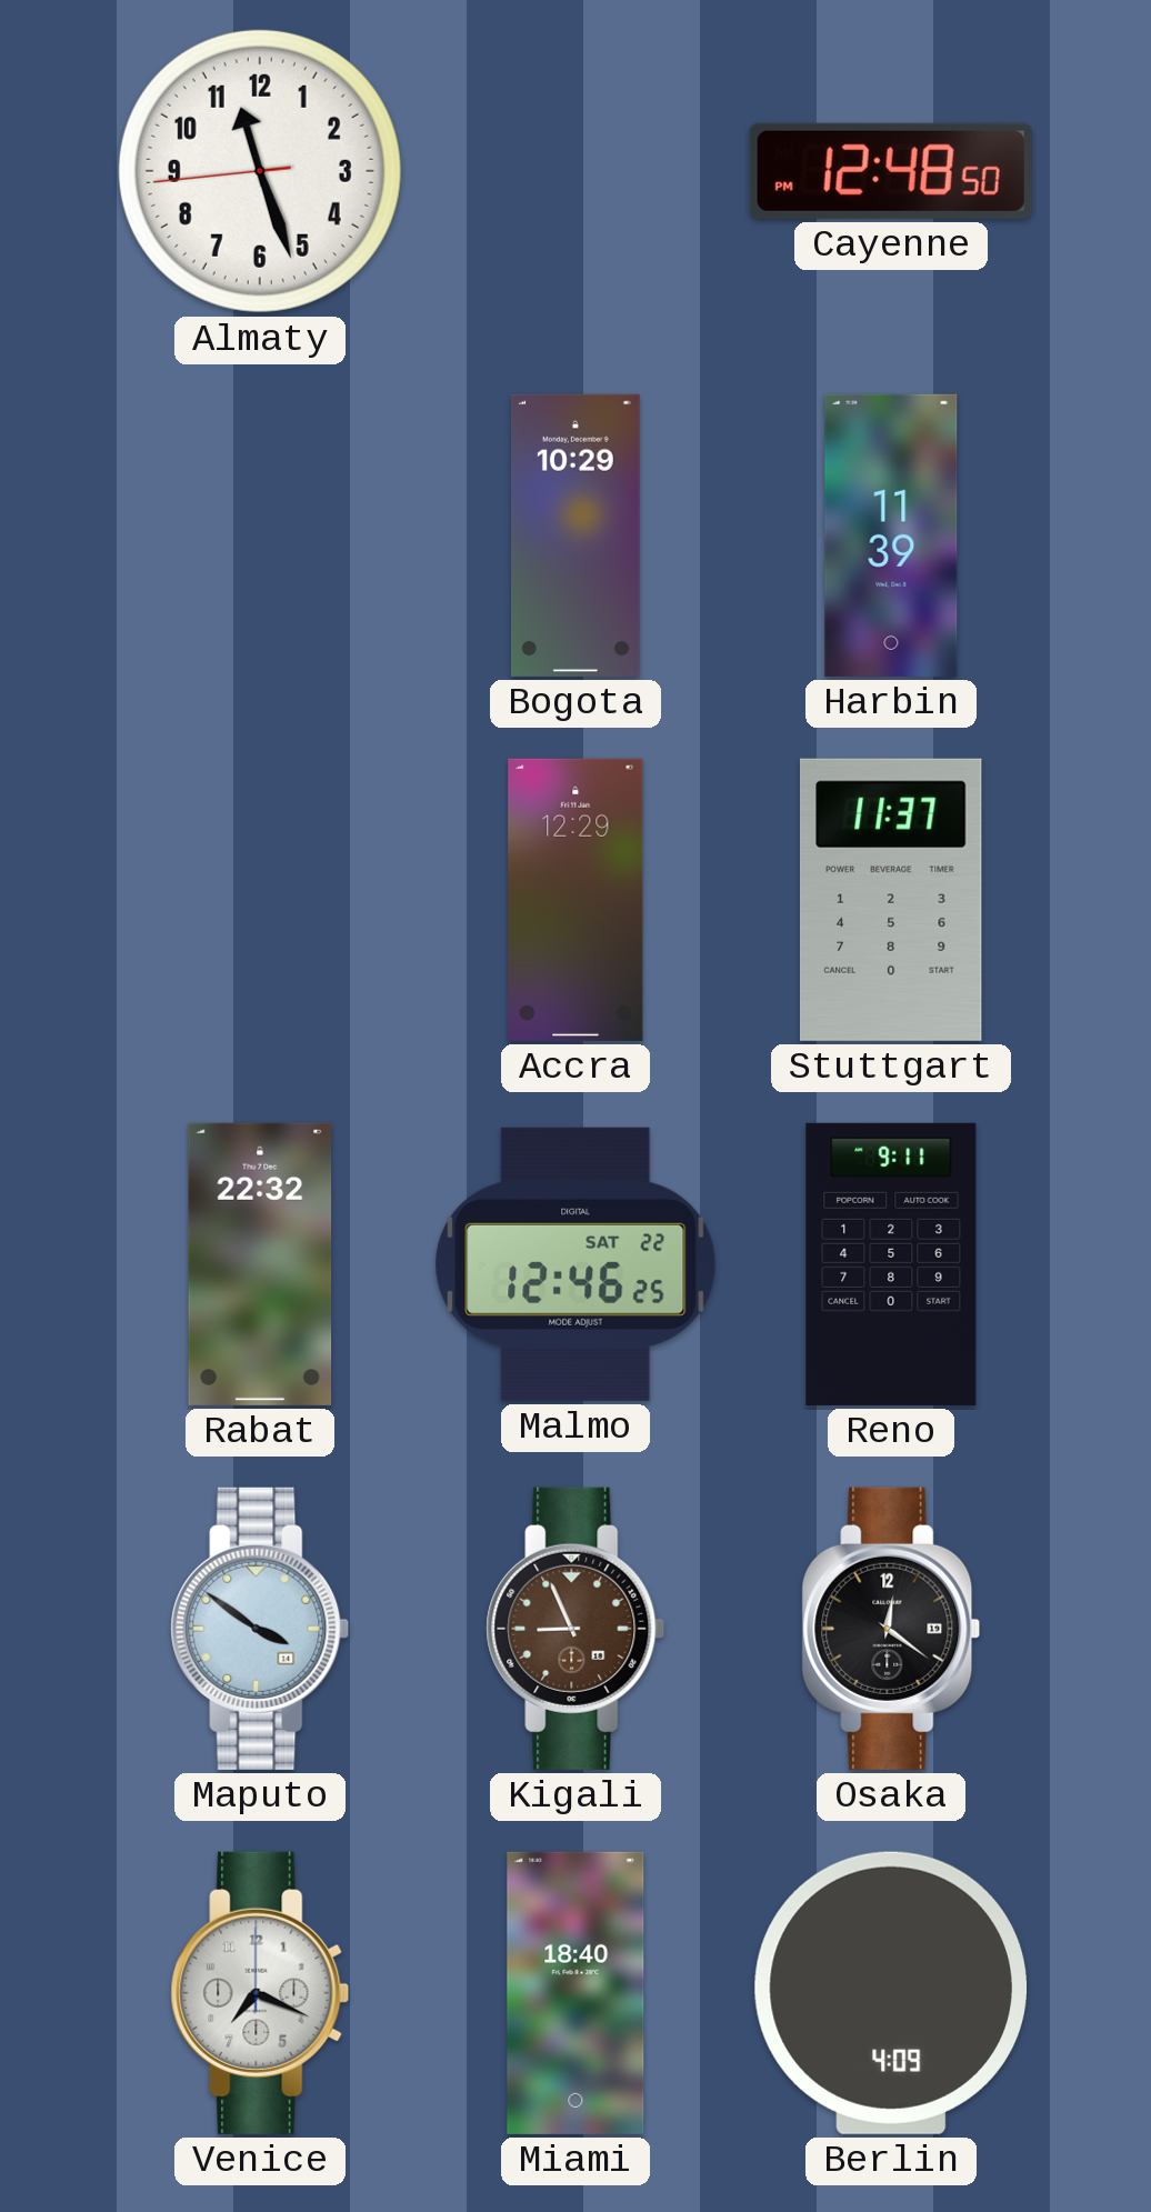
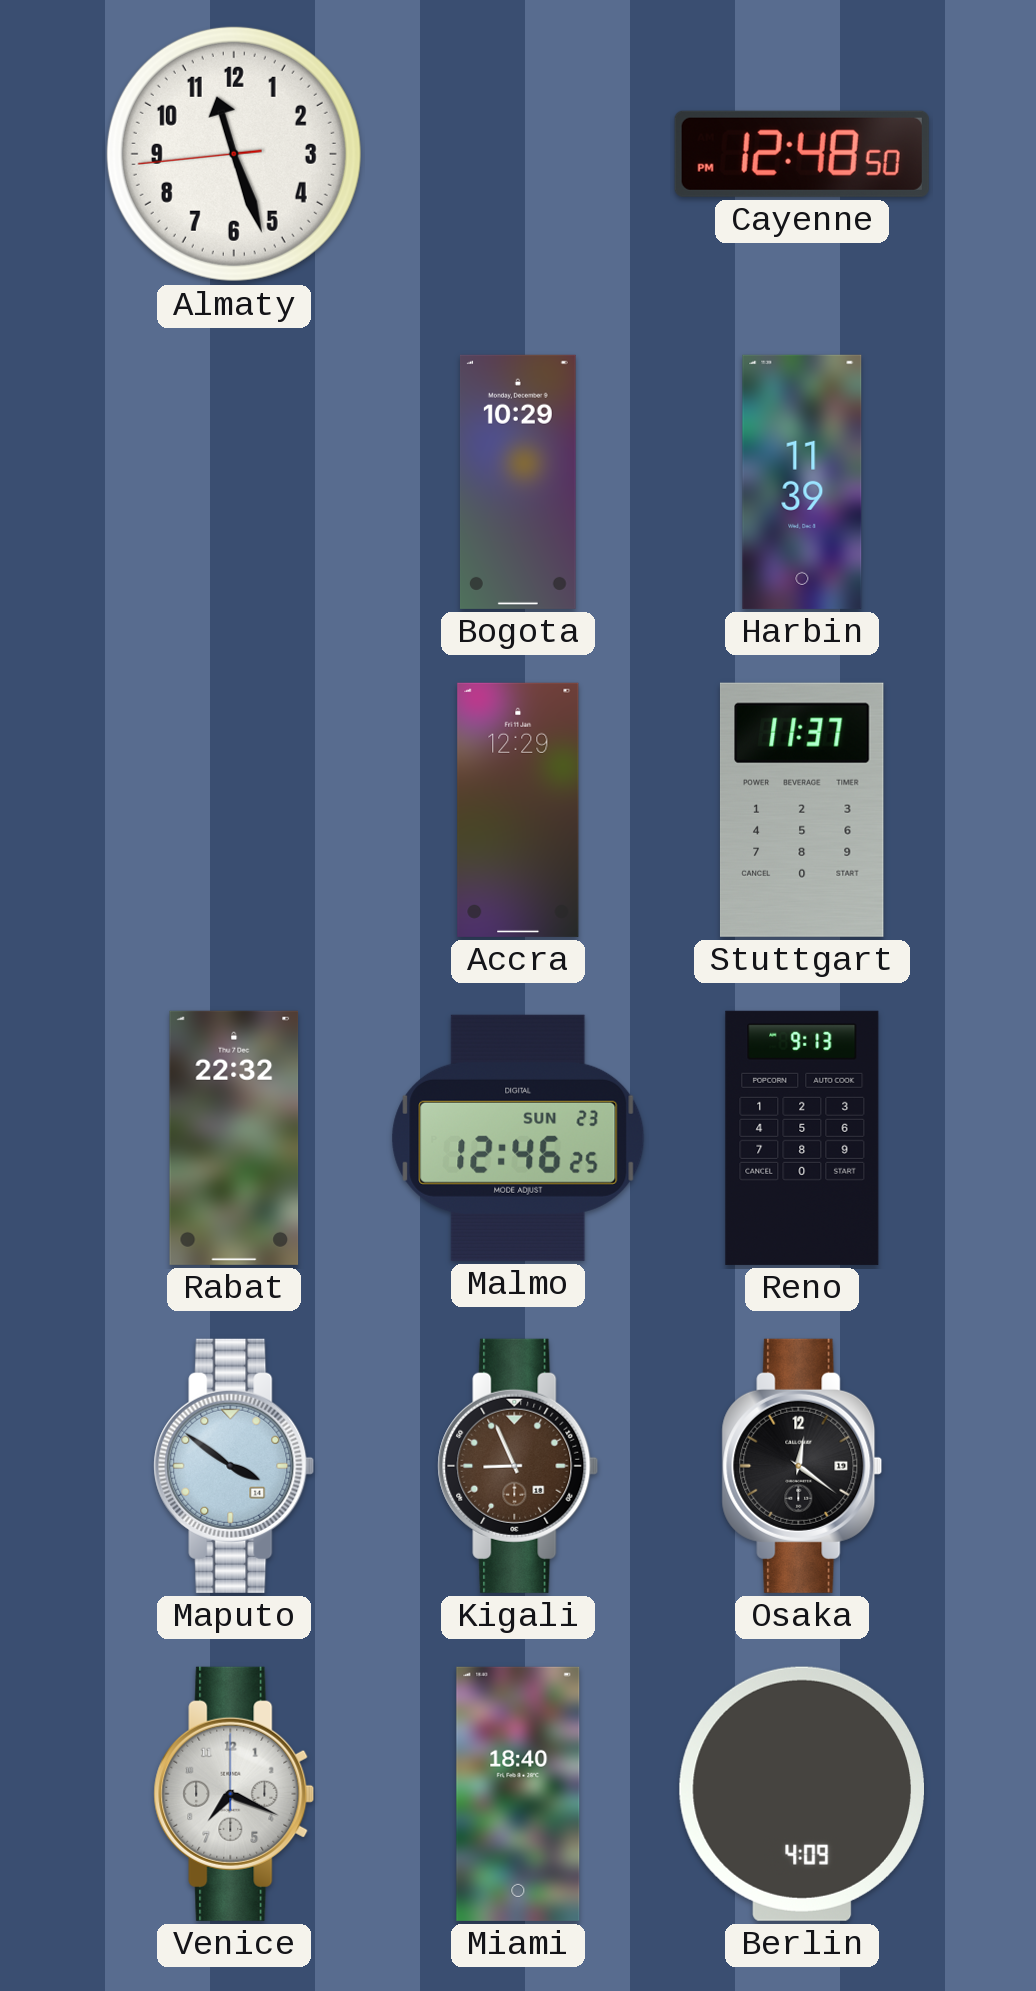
Malmo date: SAT 22 -> SUN 23 (518, 1138)
Reno: 9:11 -> 9:13 (802, 1138)
